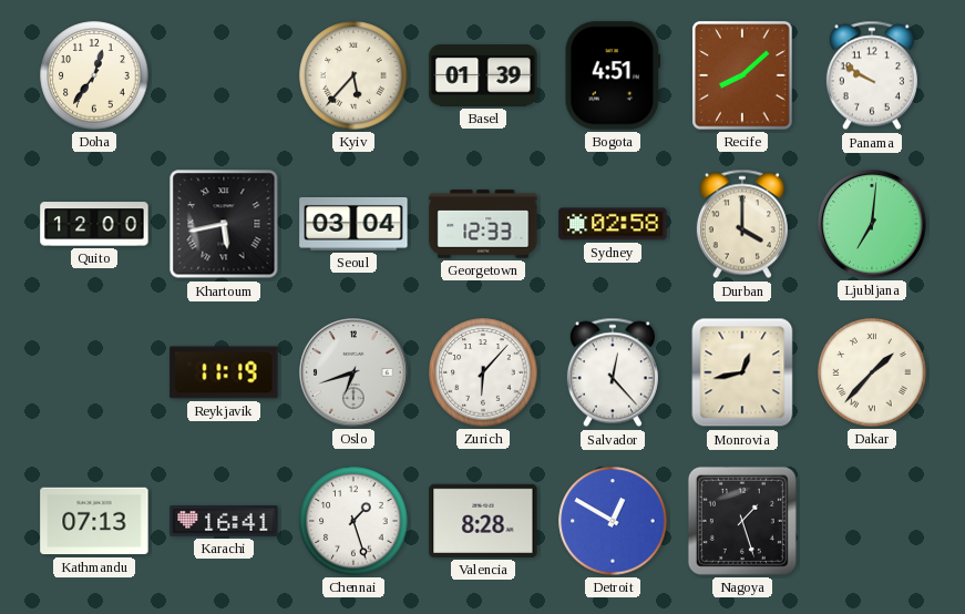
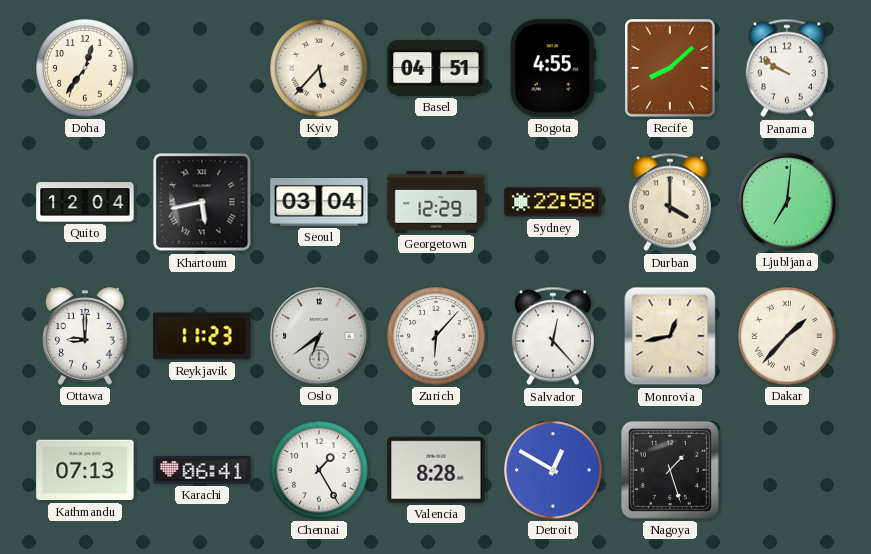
Basel: 01:39 -> 04:51 (436, 68)
Bogota: 4:51 -> 4:55 (553, 68)
Quito: 12:00 -> 12:04 (85, 202)
Georgetown: 12:33 -> 12:29 (436, 202)
Sydney: 02:58 -> 22:58 (553, 202)
Ottawa: none -> 9:00 (86, 336)
Reykjavik: 11:19 -> 11:23 (202, 336)
Oslo: 6:42 -> 6:39 (319, 336)
Karachi: 16:41 -> 06:41 (202, 470)
Chennai: 1:27 -> 1:25 (319, 470)
